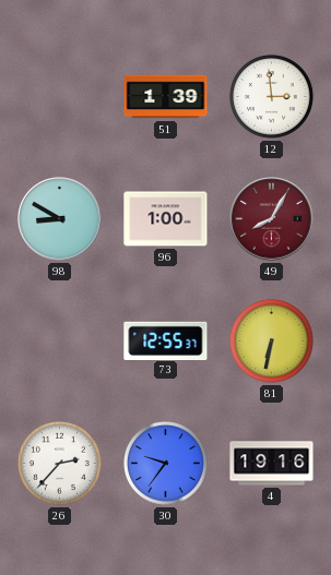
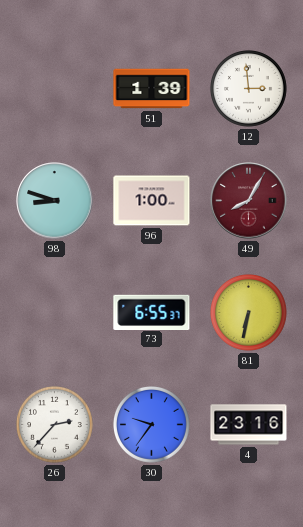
98: 8:50 -> 8:48 (55, 201)
73: 12:55 -> 6:55 (152, 312)
4: 19:16 -> 23:16 (249, 425)
